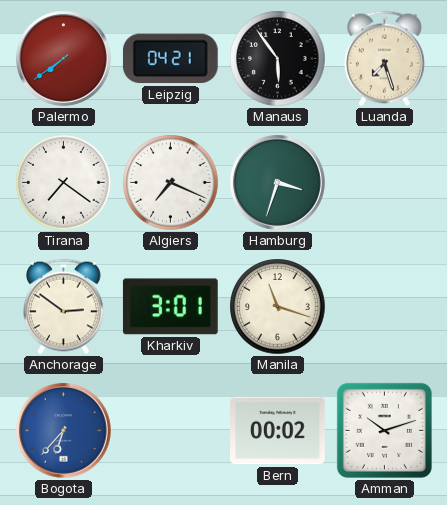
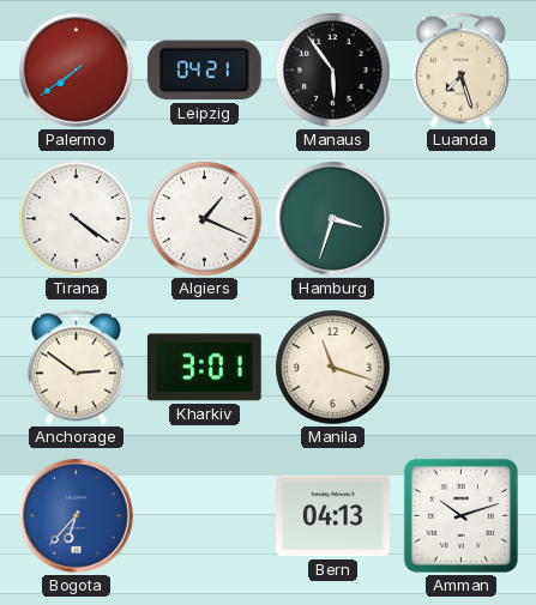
Tirana: 7:21 -> 4:21 (77, 219)
Algiers: 7:19 -> 1:19 (205, 219)
Bern: 00:02 -> 04:13 (333, 516)
